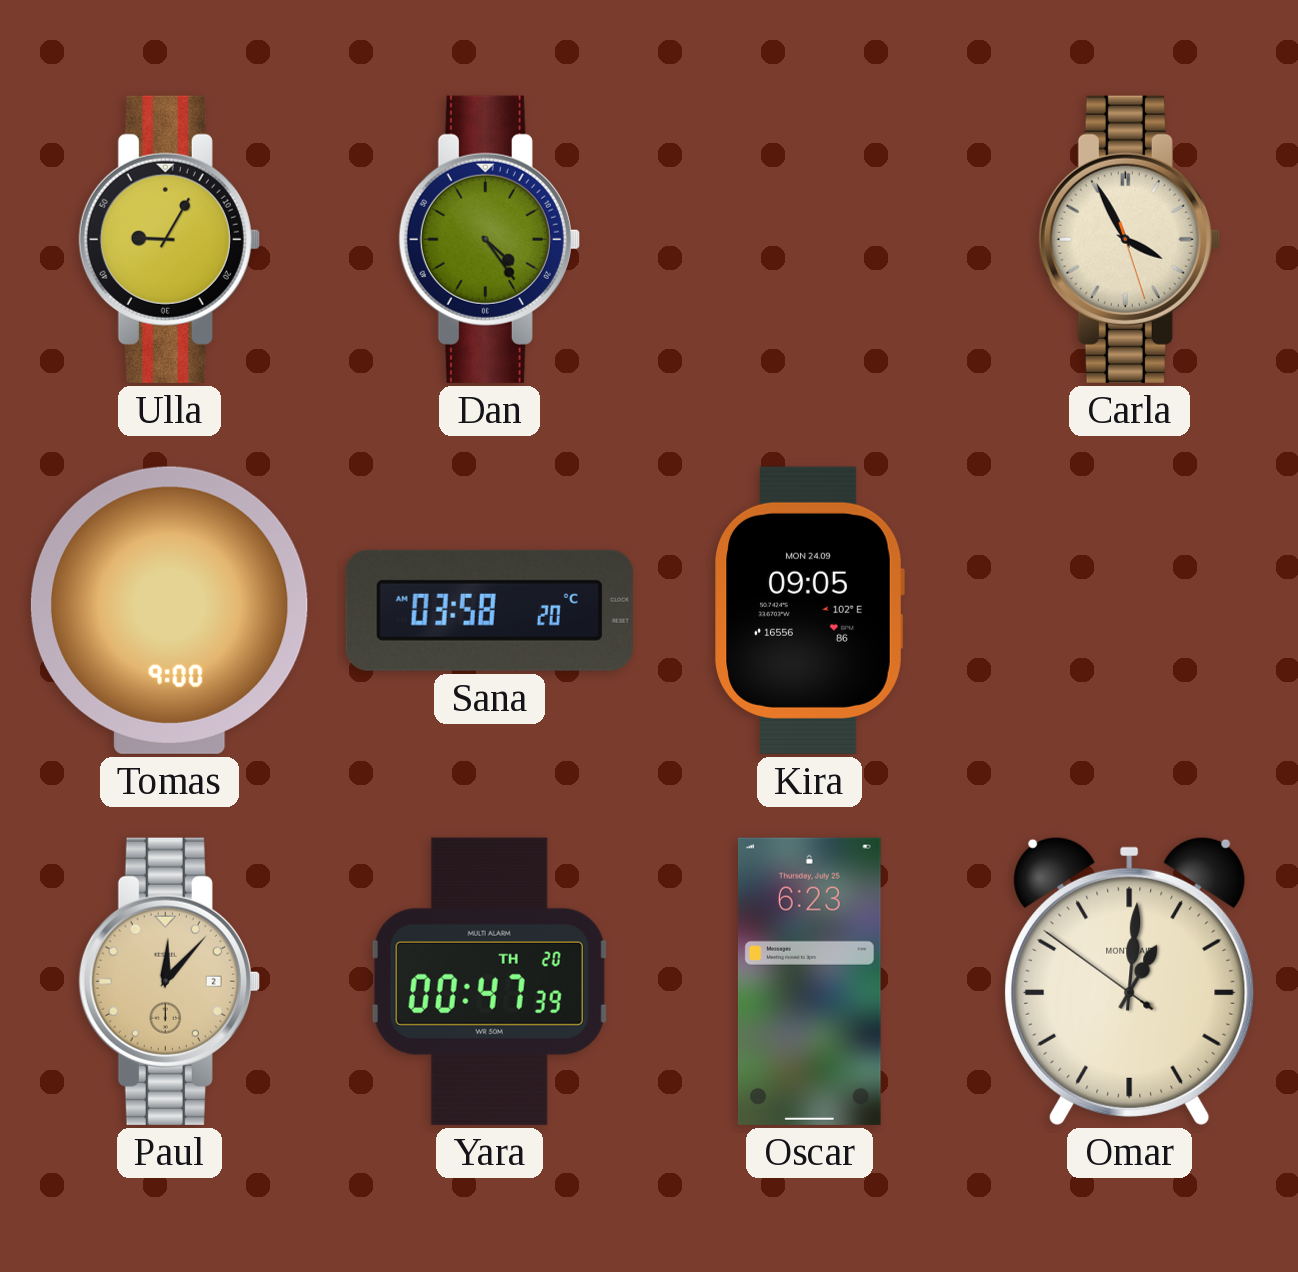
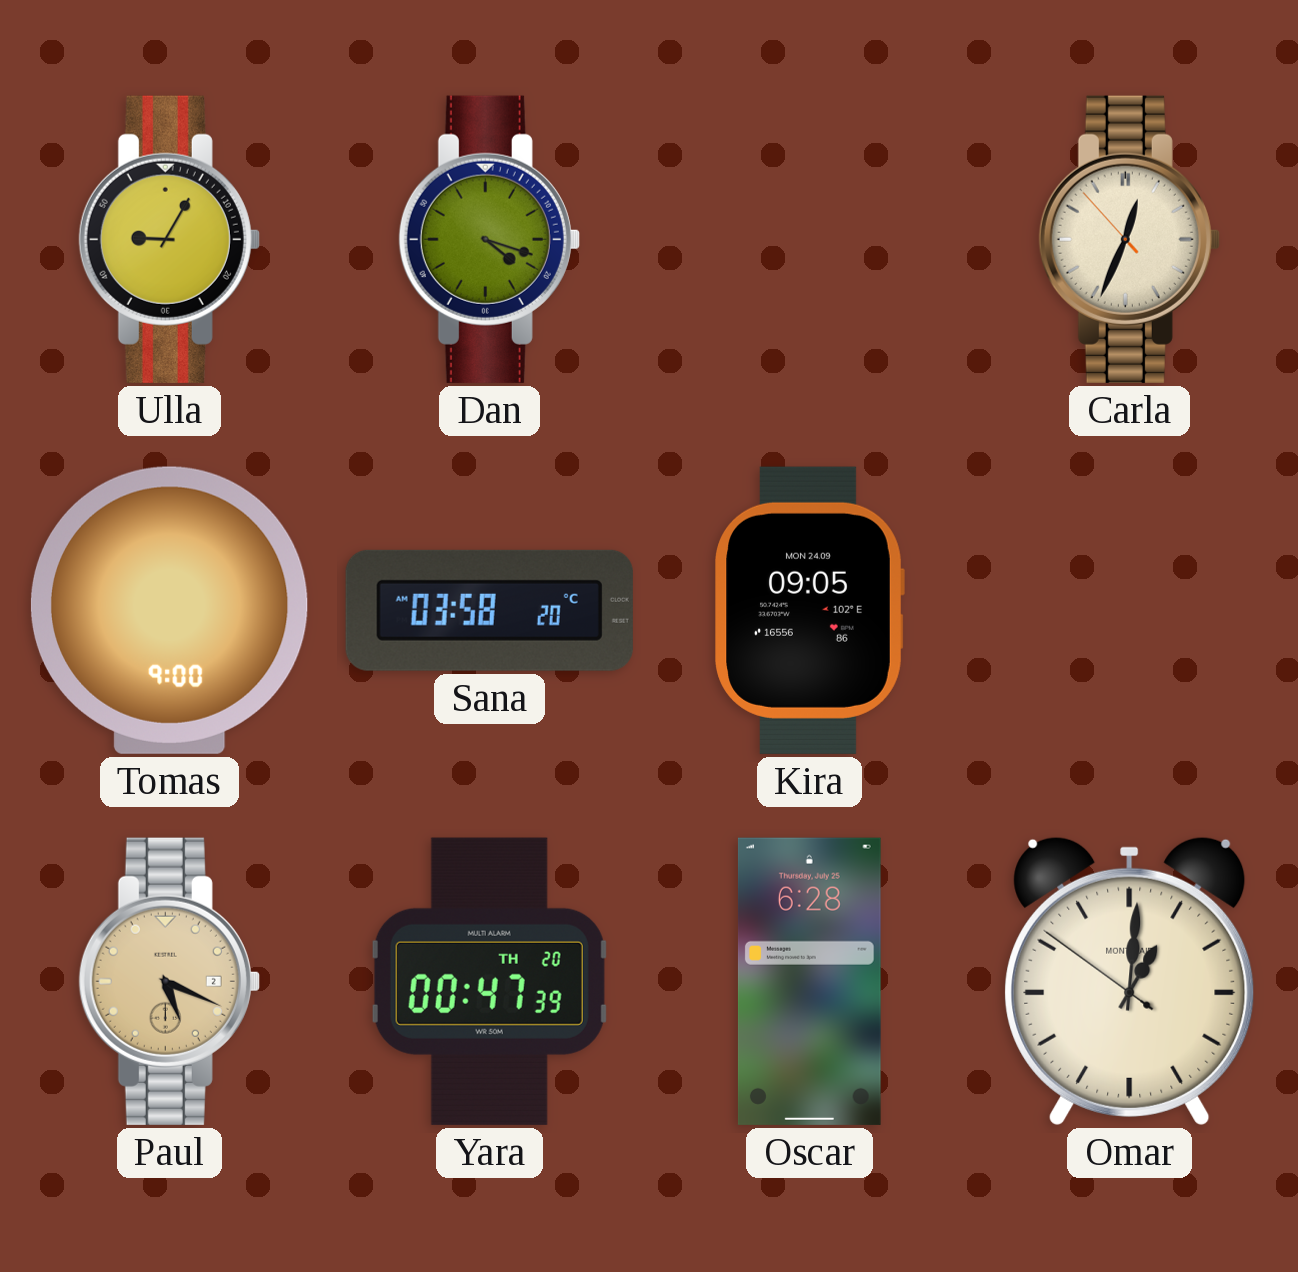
Dan: 4:24 -> 4:18 (489, 239)
Carla: 3:55 -> 12:33 (1129, 239)
Paul: 12:07 -> 5:19 (169, 981)
Oscar: 6:23 -> 6:28 (809, 981)
